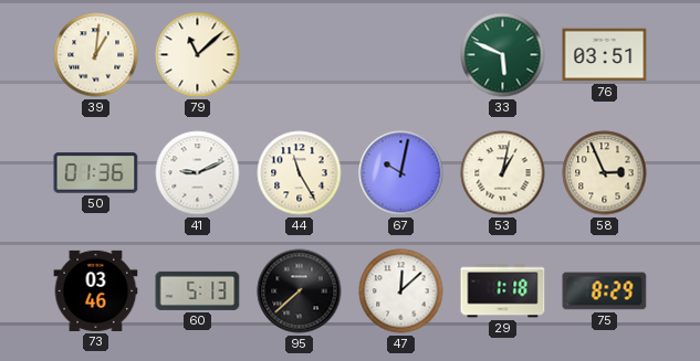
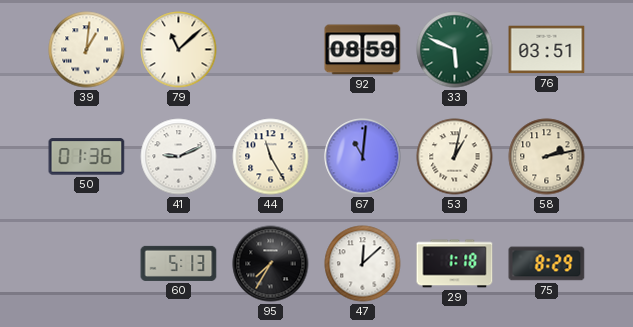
92: none -> 08:59 (363, 50)
67: 10:02 -> 11:01 (363, 157)
58: 2:56 -> 2:13 (547, 157)
73: 03:46 -> none (96, 290)
95: 7:38 -> 7:35 (271, 264)
